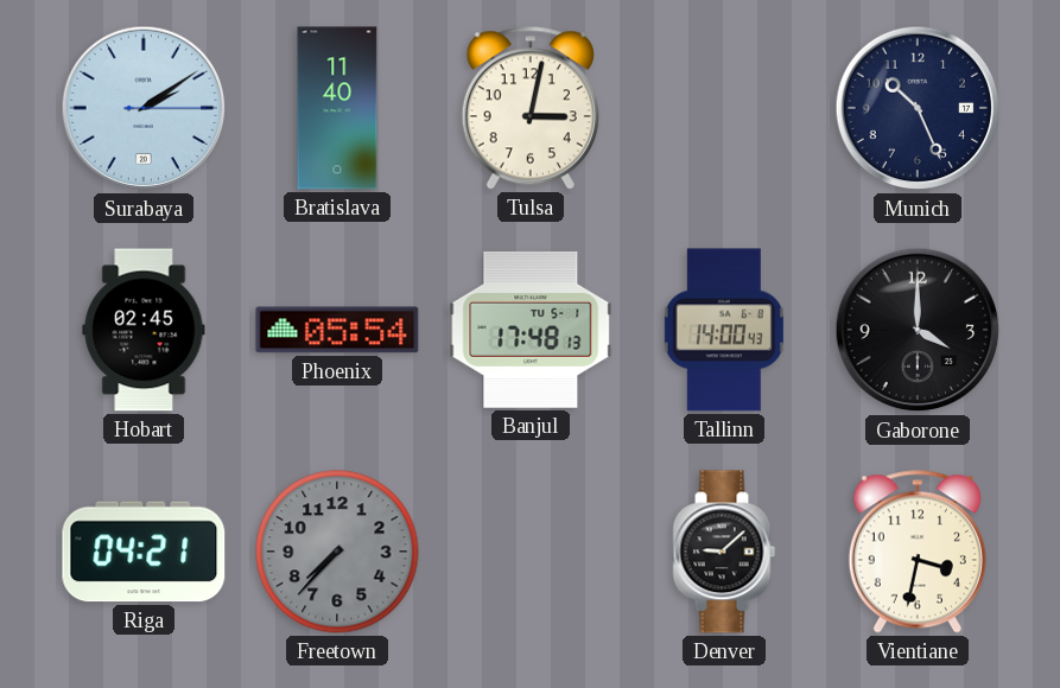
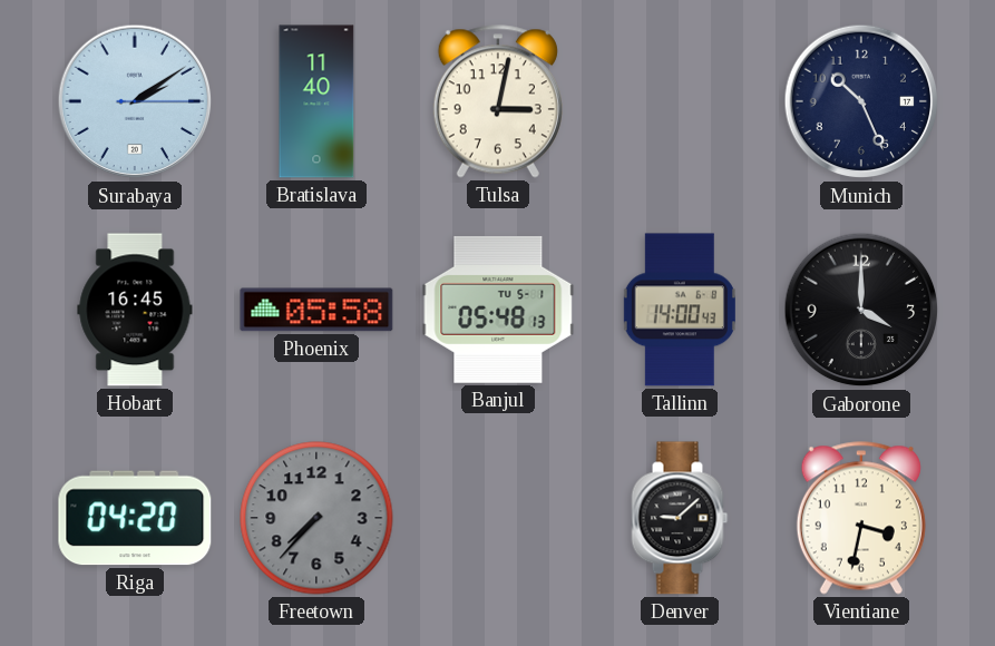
Hobart: 02:45 -> 16:45 (135, 310)
Phoenix: 05:54 -> 05:58 (316, 310)
Banjul: 17:48 -> 05:48 (498, 310)
Riga: 04:21 -> 04:20 (135, 518)
